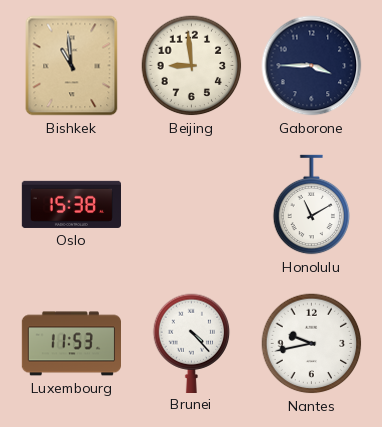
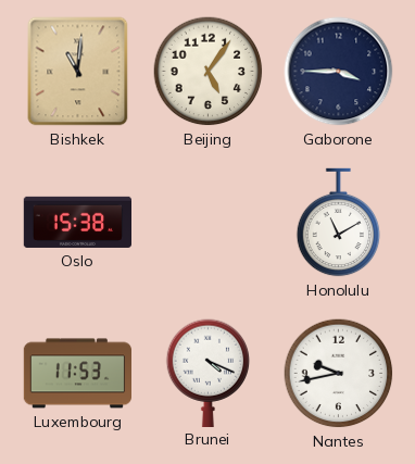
Bishkek: 10:59 -> 11:01 (78, 72)
Beijing: 8:59 -> 5:06 (209, 72)
Brunei: 4:23 -> 4:19 (209, 373)
